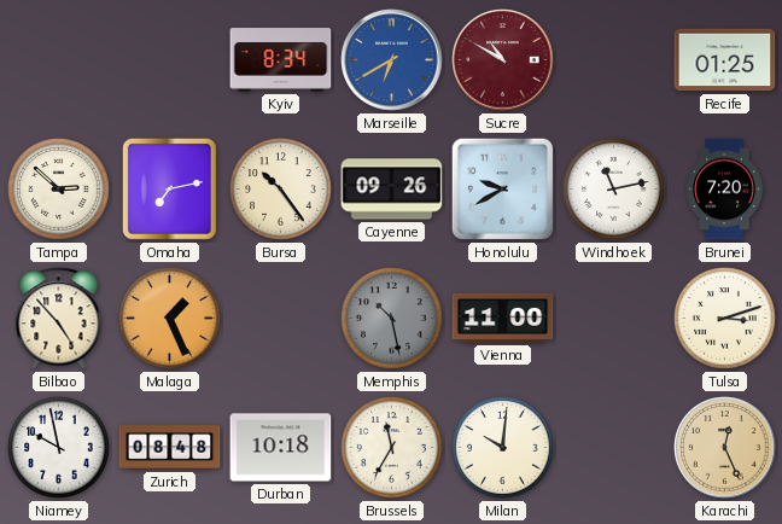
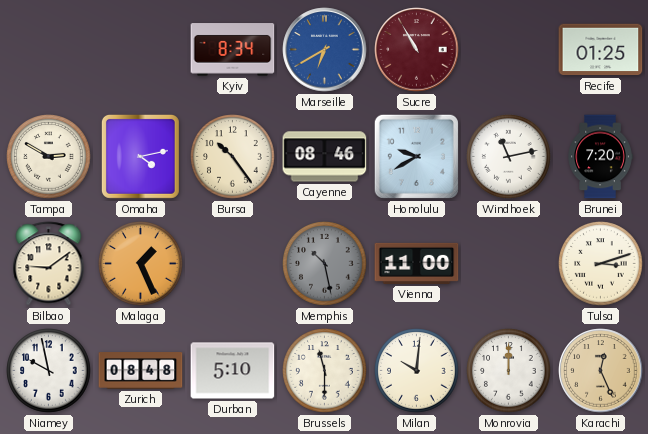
Sucre: 10:50 -> 10:55 (417, 50)
Tampa: 2:52 -> 2:50 (49, 157)
Omaha: 7:13 -> 4:13 (140, 156)
Cayenne: 09:26 -> 08:46 (325, 157)
Bilbao: 4:53 -> 9:09 (49, 264)
Durban: 10:18 -> 5:10 (233, 371)
Brussels: 11:35 -> 11:30 (325, 371)
Monrovia: none -> 12:00 (509, 371)
